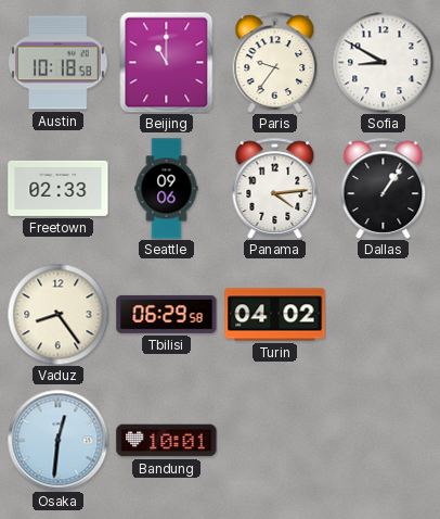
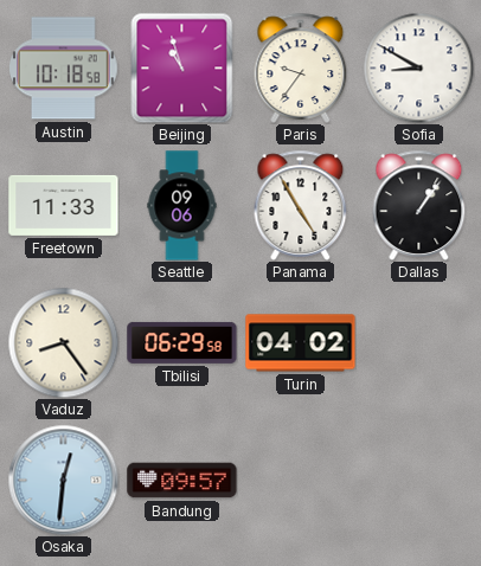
Beijing: 11:00 -> 10:57 (182, 67)
Freetown: 02:33 -> 11:33 (64, 205)
Panama: 4:14 -> 4:55 (301, 205)
Bandung: 10:01 -> 09:57 (182, 481)
